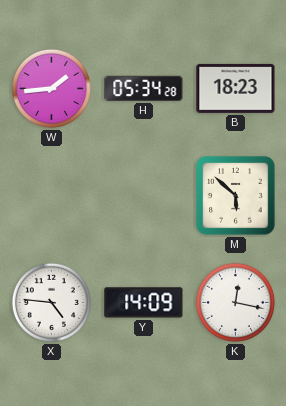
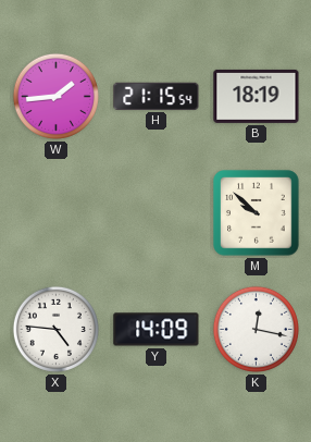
H: 05:34 -> 21:15 (157, 96)
B: 18:23 -> 18:19 (257, 96)
M: 5:52 -> 9:52 (257, 213)
